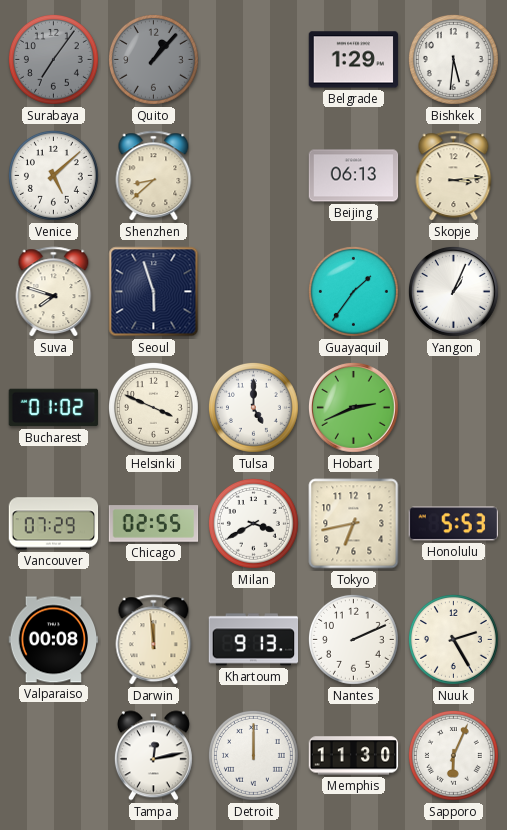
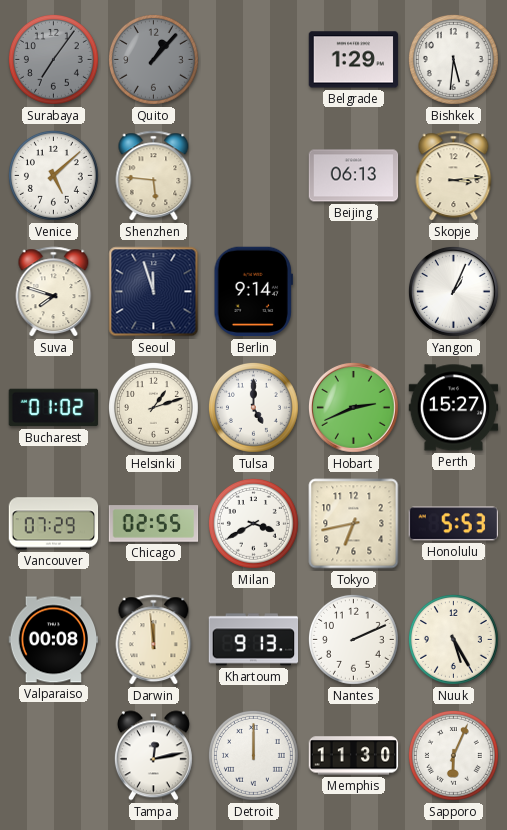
Shenzhen: 8:38 -> 5:46 (154, 176)
Seoul: 5:57 -> 11:57 (154, 292)
Berlin: none -> 9:14 (253, 292)
Guayaquil: 1:36 -> none (353, 291)
Helsinki: 3:49 -> 1:12 (153, 407)
Perth: none -> 15:27 (454, 408)
Nuuk: 2:25 -> 5:25 (453, 639)
